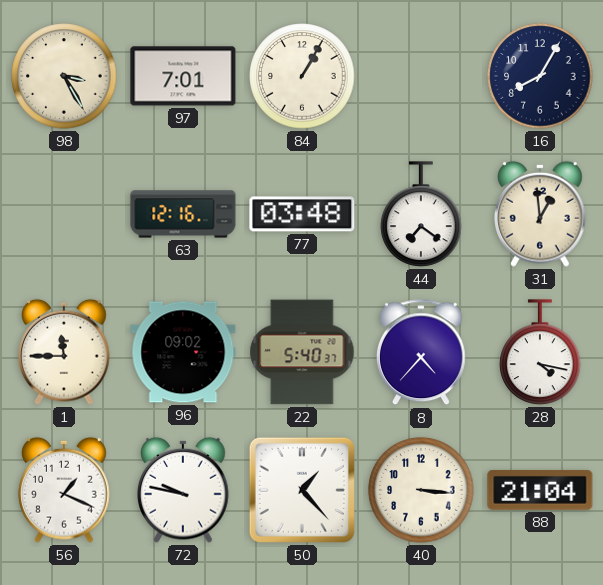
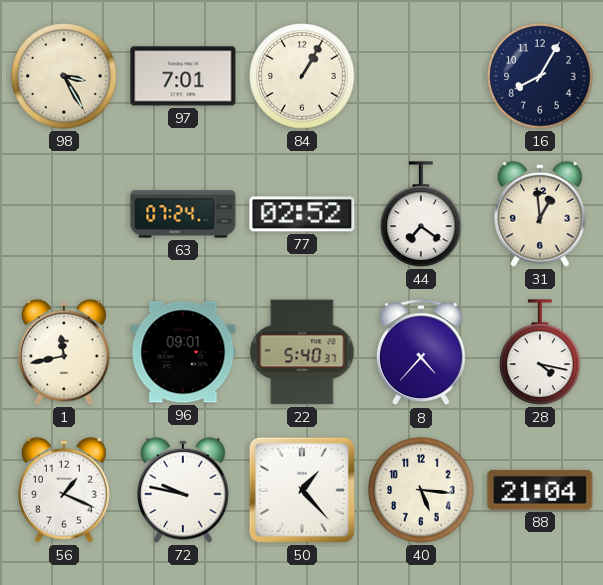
63: 12:16 -> 07:24 (183, 214)
77: 03:48 -> 02:52 (302, 214)
1: 11:45 -> 11:43 (64, 352)
96: 09:02 -> 09:01 (183, 352)
40: 3:16 -> 5:16 (421, 490)
